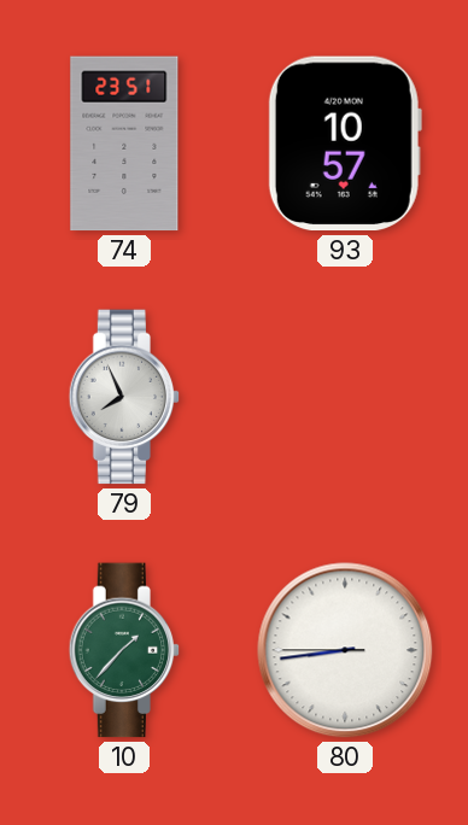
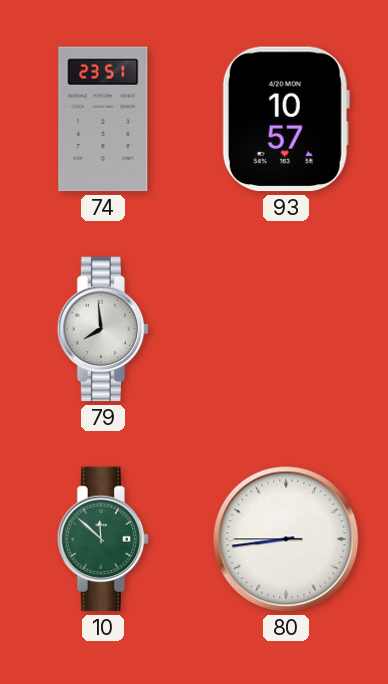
79: 7:56 -> 7:59 (103, 329)
10: 1:37 -> 11:52 (103, 539)
